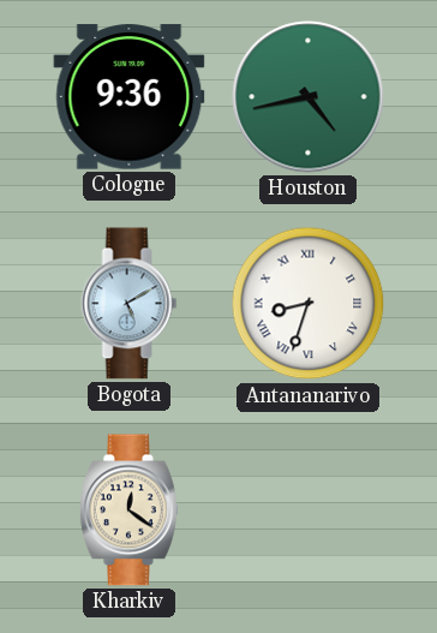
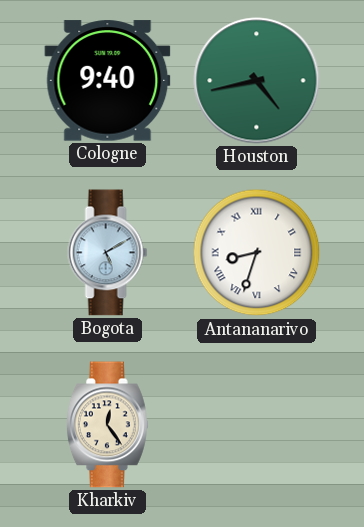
Cologne: 9:36 -> 9:40 (108, 81)
Kharkiv: 12:21 -> 12:24 (108, 425)
